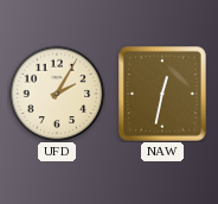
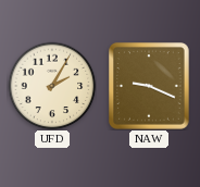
NAW: 12:32 -> 9:19 (150, 87)
